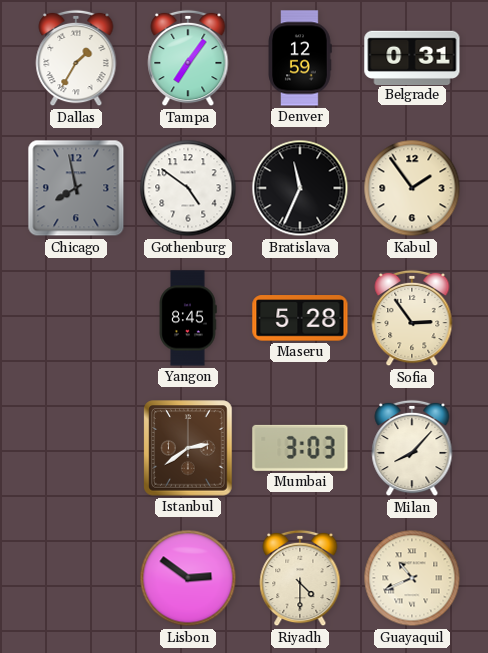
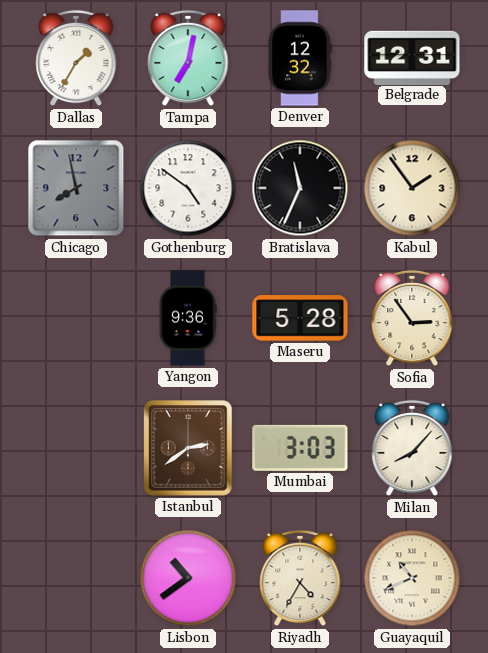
Tampa: 7:06 -> 7:02 (188, 58)
Denver: 12:59 -> 12:32 (300, 58)
Belgrade: 0:31 -> 12:31 (412, 57)
Yangon: 8:45 -> 9:36 (188, 318)
Lisbon: 2:51 -> 10:39 (188, 578)
Riyadh: 4:30 -> 4:35 (300, 578)
